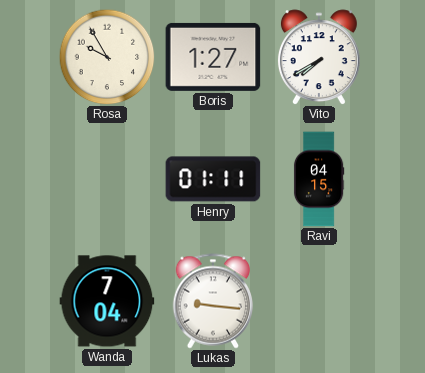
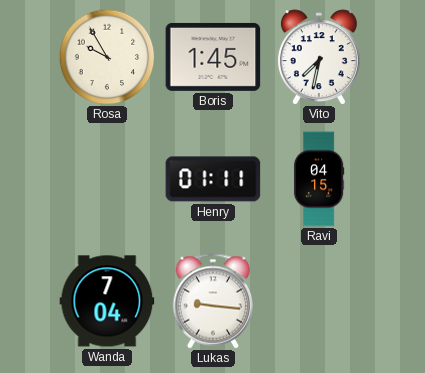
Boris: 1:27 -> 1:45 (213, 57)
Vito: 7:40 -> 7:32 (319, 57)
